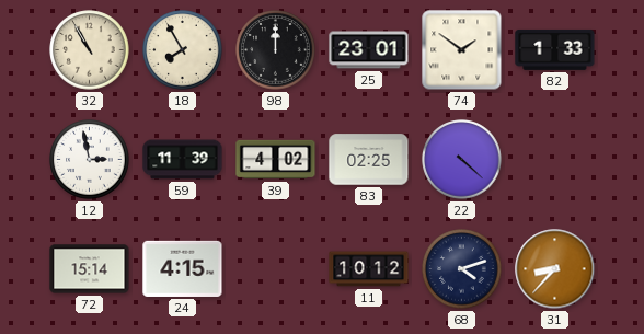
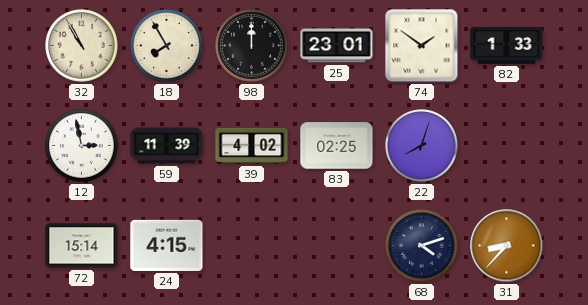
22: 4:22 -> 8:03 (422, 146)
11: 10:12 -> none (369, 269)
